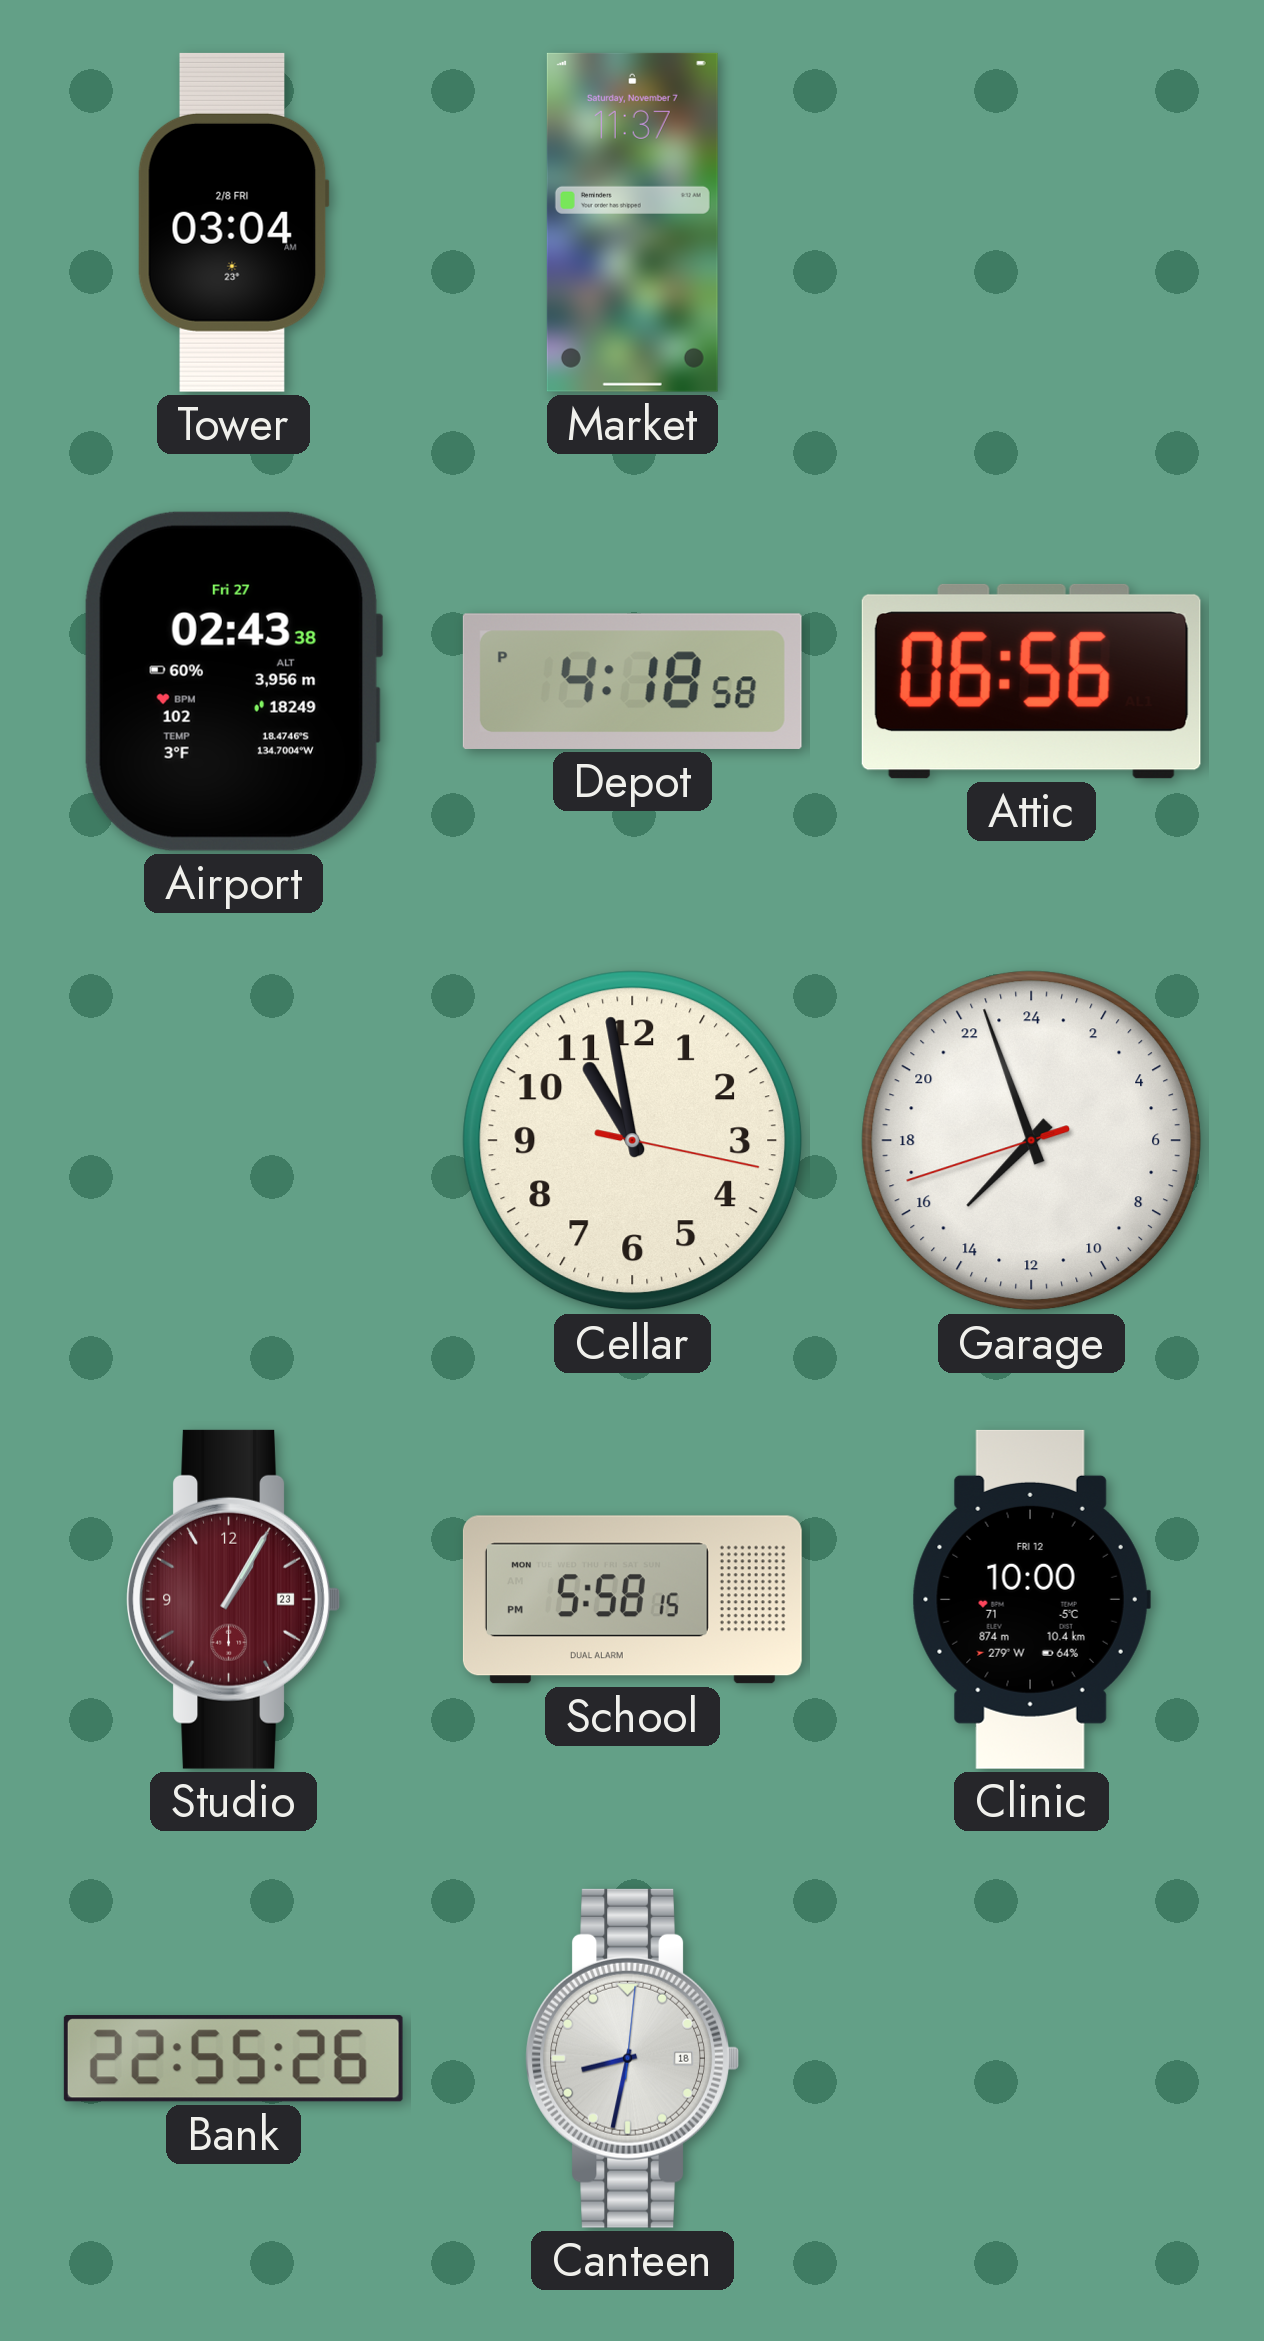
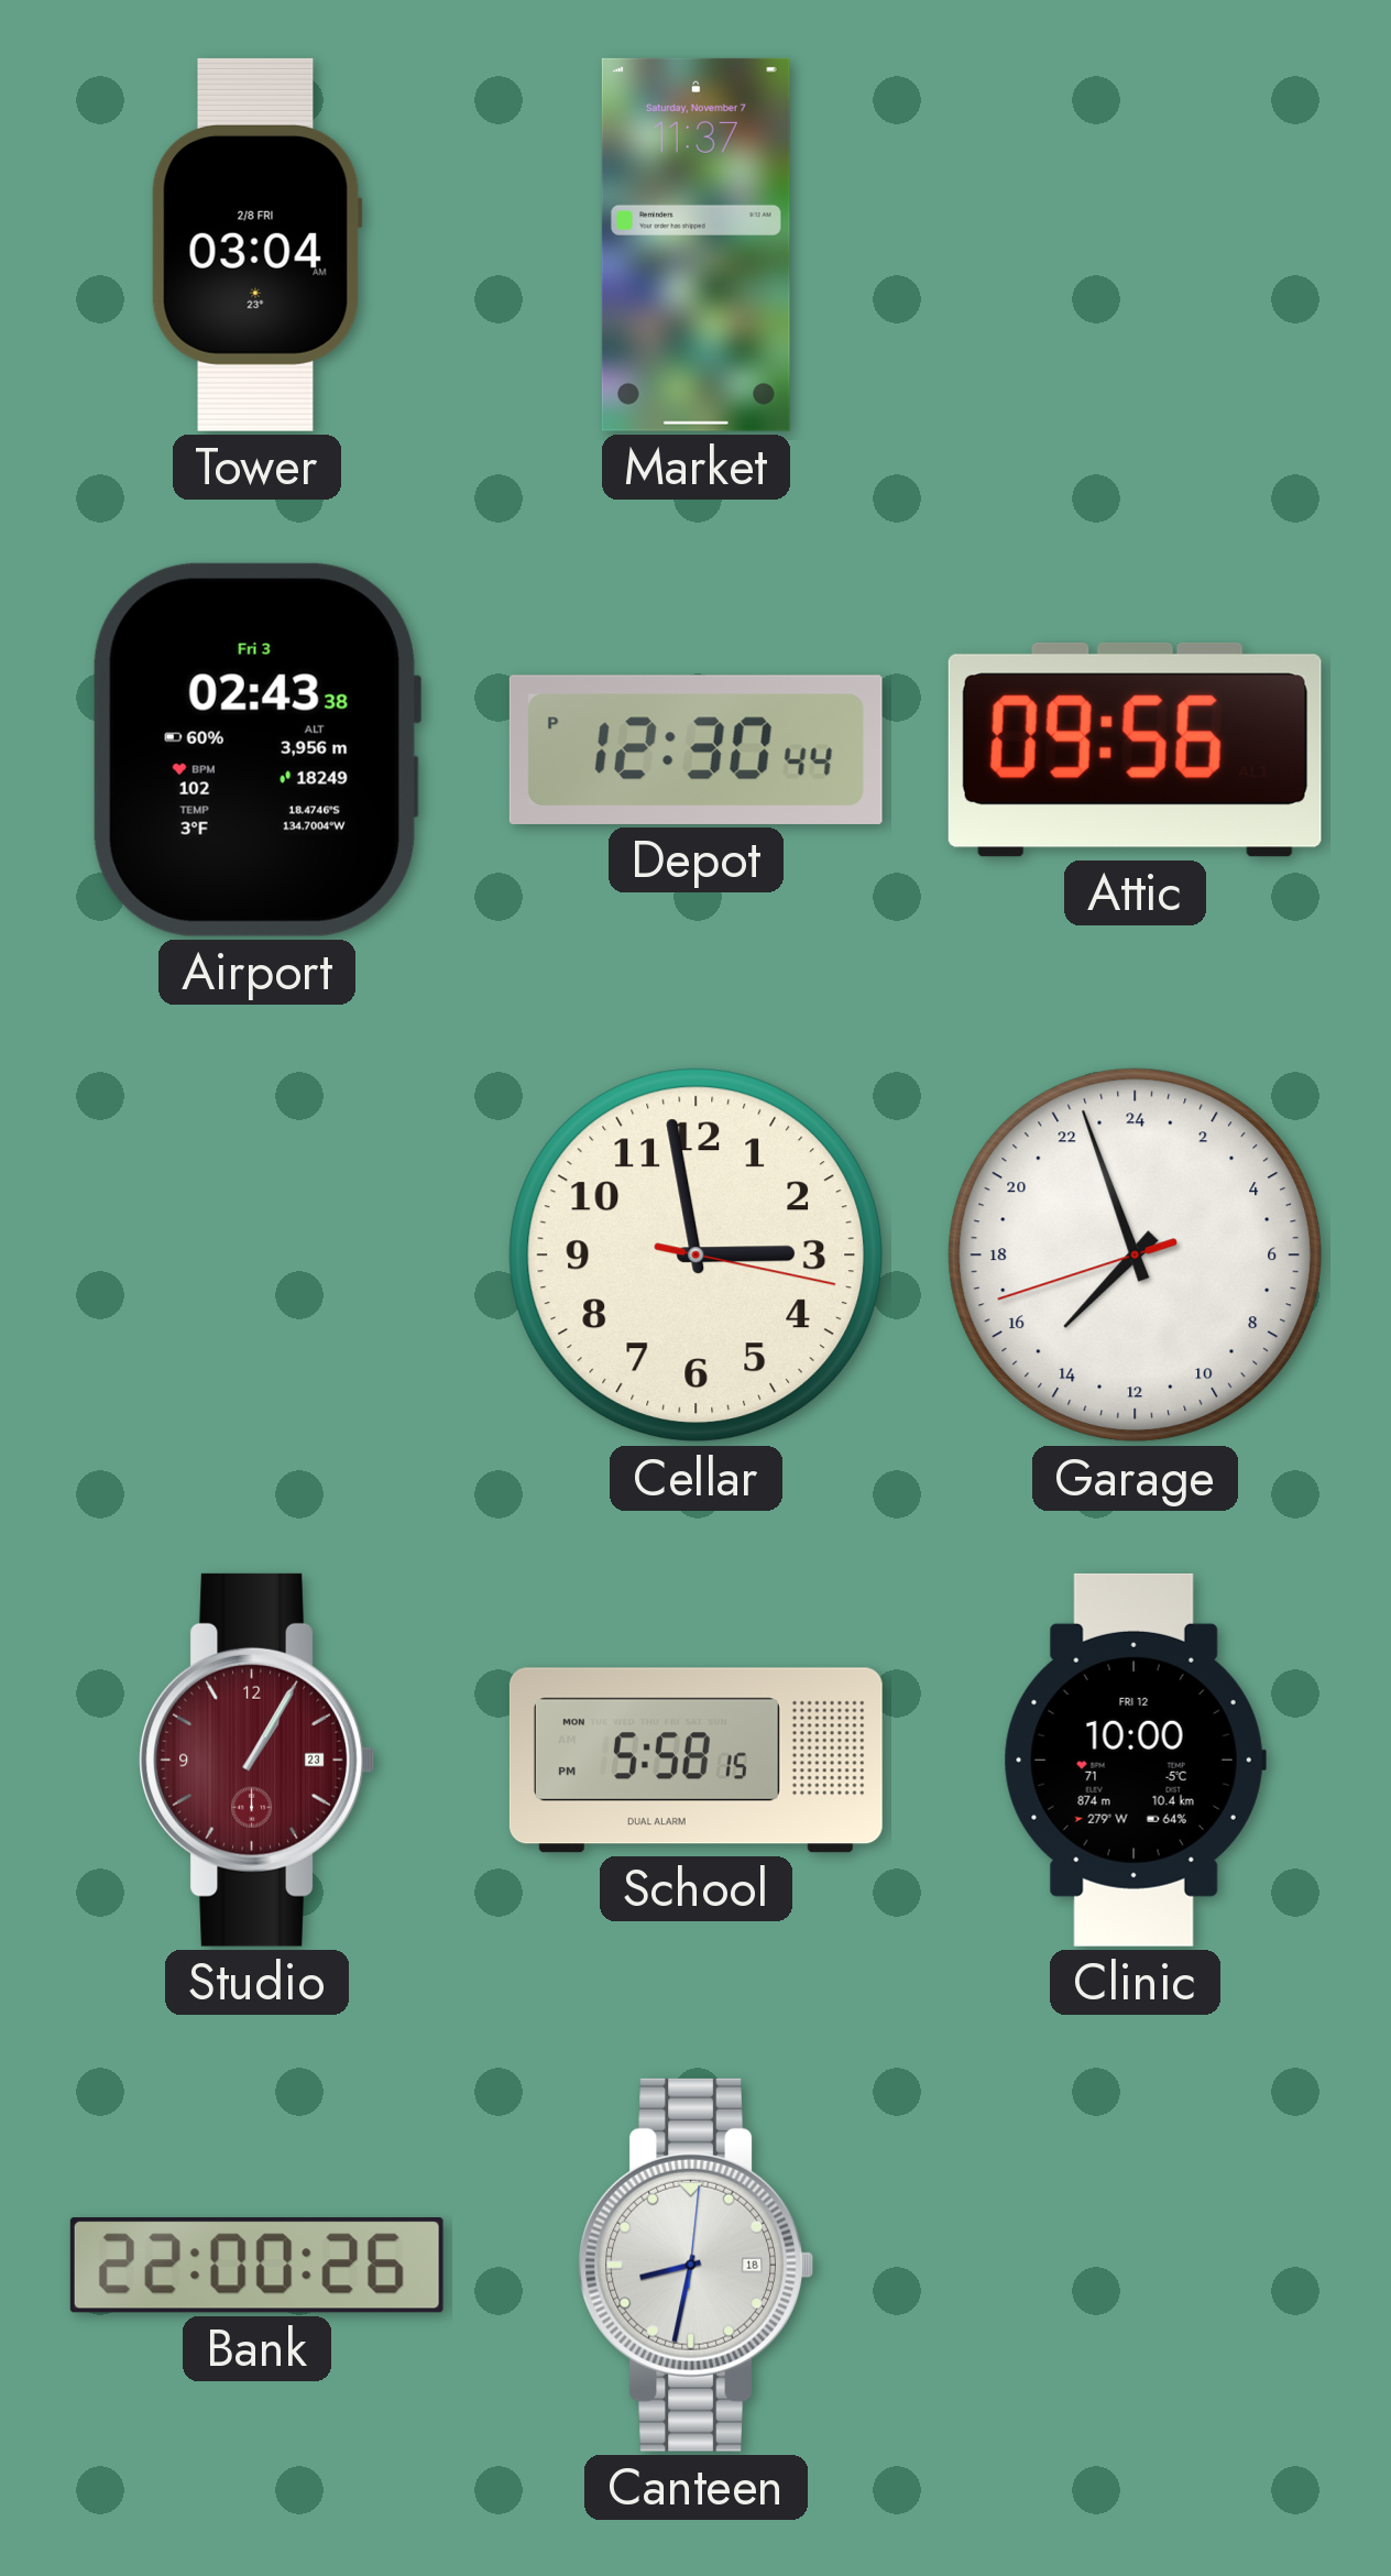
Airport date: Fri 27 -> Fri 3 (256, 749)
Depot: 4:18 -> 12:30 (695, 749)
Attic: 06:56 -> 09:56 (1135, 749)
Cellar: 10:58 -> 2:58 (697, 1256)
Bank: 22:55 -> 22:00 (256, 2266)
